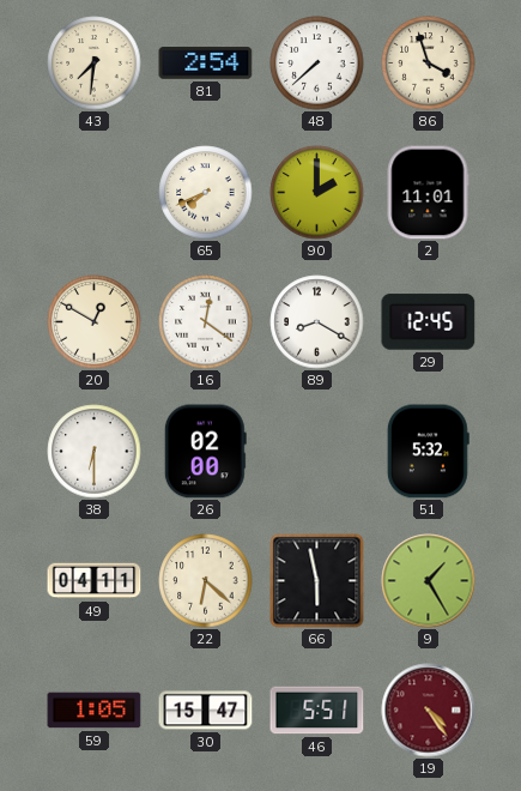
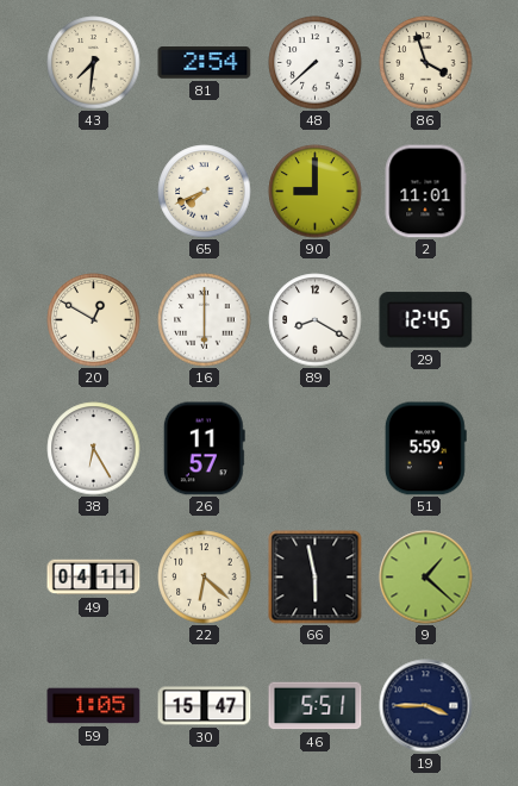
90: 2:00 -> 9:00 (316, 192)
16: 12:21 -> 6:00 (205, 320)
38: 6:30 -> 6:25 (94, 449)
26: 02:00 -> 11:57 (204, 449)
51: 5:32 -> 5:59 (425, 449)
9: 1:25 -> 1:22 (426, 578)
19: 4:24 -> 3:45 (426, 706)
19 dial: burgundy -> navy (426, 706)
